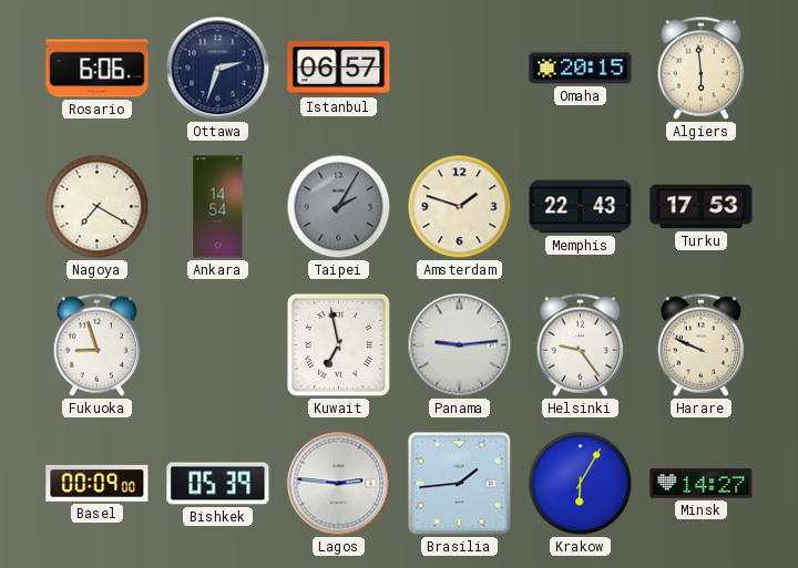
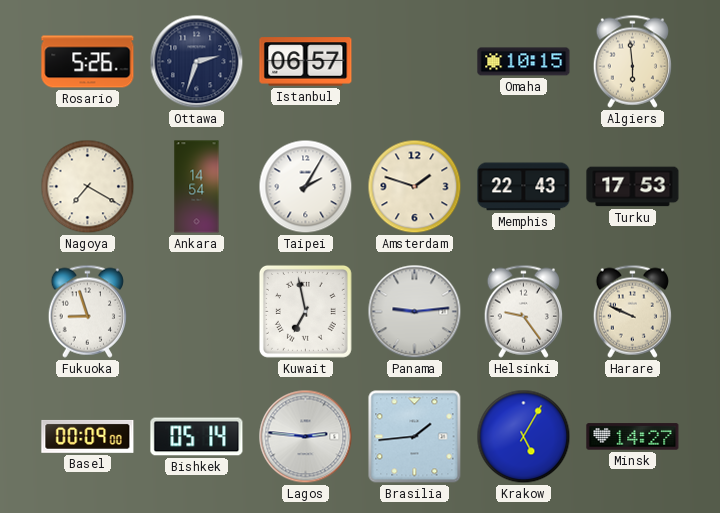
Rosario: 6:06 -> 5:26 (88, 62)
Omaha: 20:15 -> 10:15 (524, 62)
Taipei dial: grey -> white (306, 187)
Bishkek: 05:39 -> 05:14 (197, 437)
Krakow: 6:05 -> 5:05 (524, 437)
